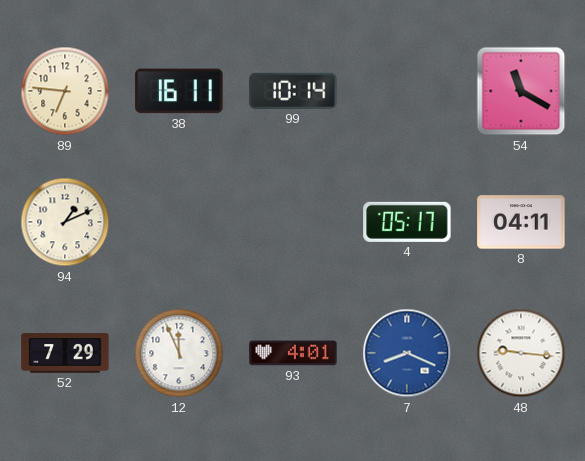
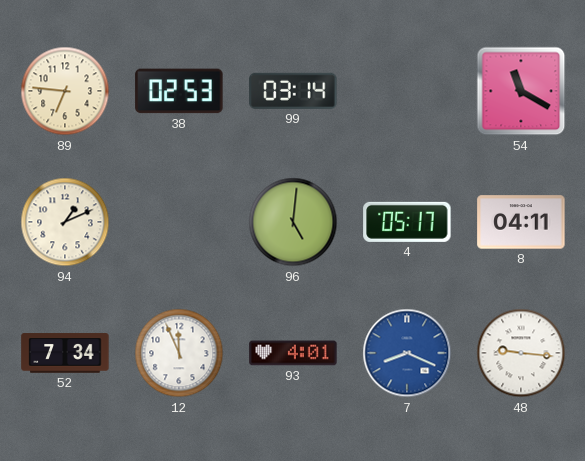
38: 16:11 -> 02:53 (179, 91)
99: 10:14 -> 03:14 (293, 91)
96: none -> 5:01 (293, 222)
52: 7:29 -> 7:34 (65, 353)
